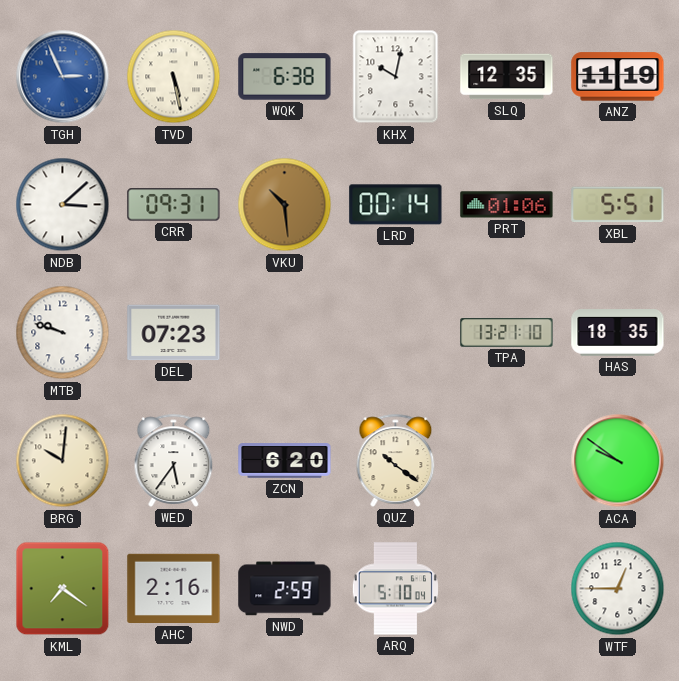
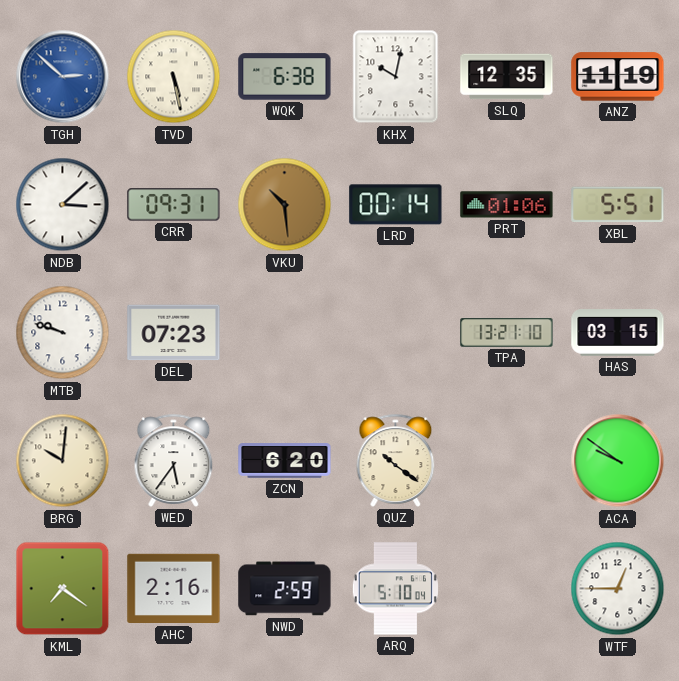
TGH: 2:56 -> 2:52 (63, 77)
HAS: 18:35 -> 03:15 (618, 333)
